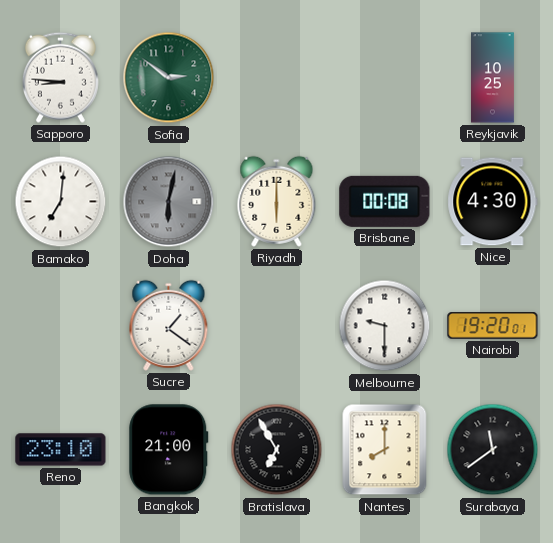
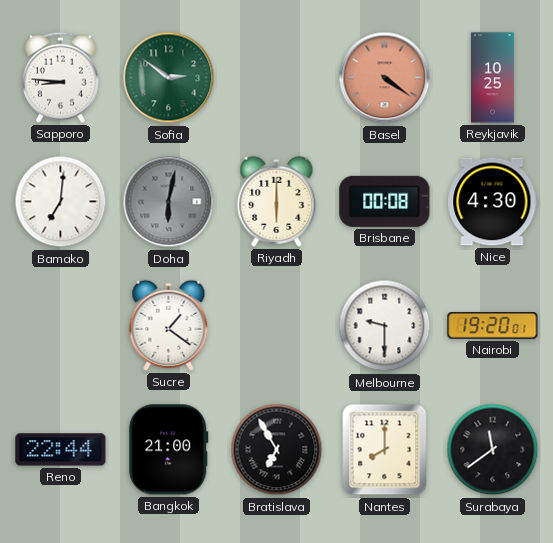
Basel: none -> 4:21 (385, 78)
Reno: 23:10 -> 22:44 (61, 450)
